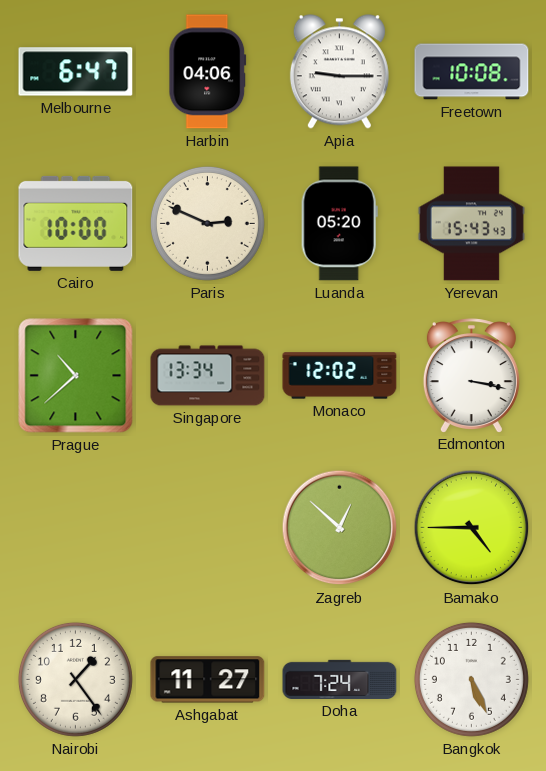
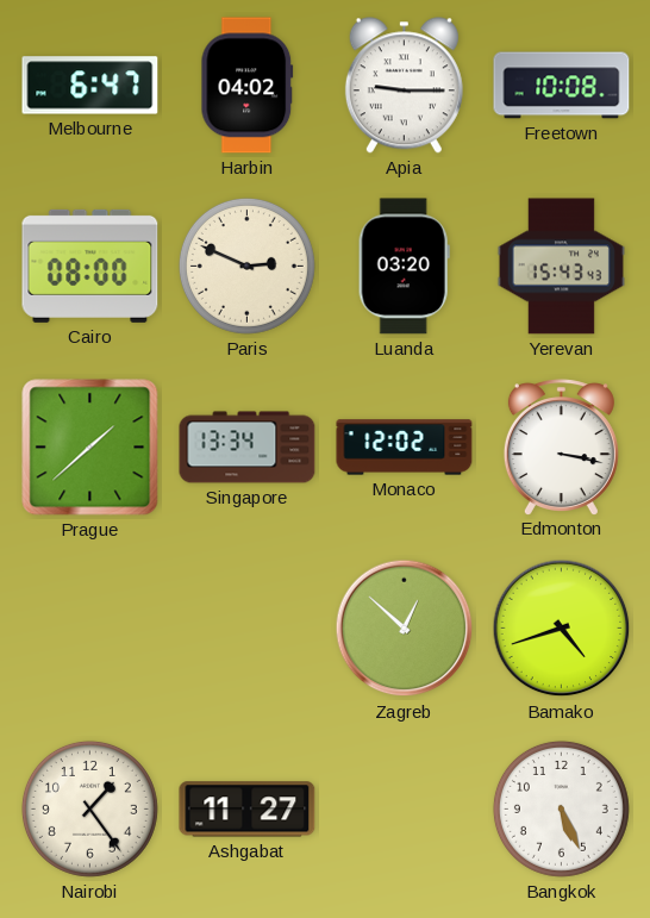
Harbin: 04:06 -> 04:02 (248, 86)
Cairo: 10:00 -> 08:00 (90, 266)
Luanda: 05:20 -> 03:20 (404, 267)
Prague: 10:38 -> 1:38 (90, 448)
Bamako: 4:45 -> 4:42 (562, 629)
Doha: 7:24 -> none (340, 679)
